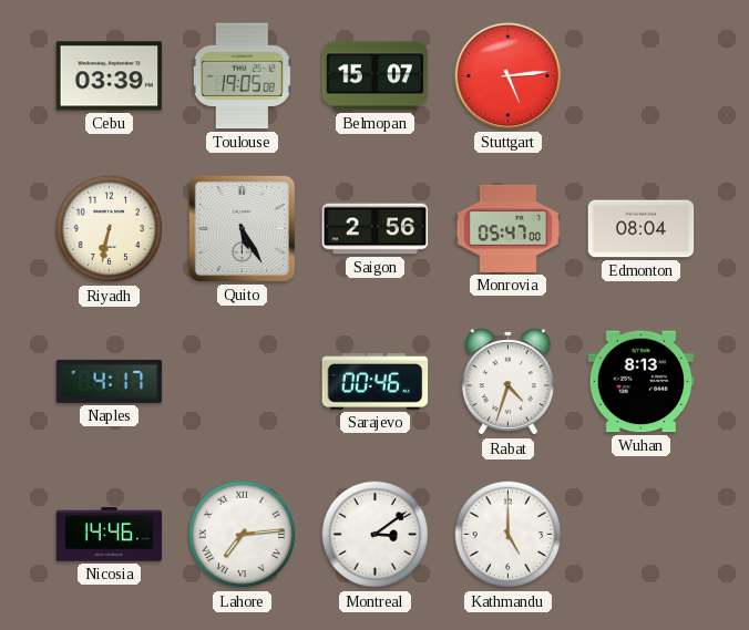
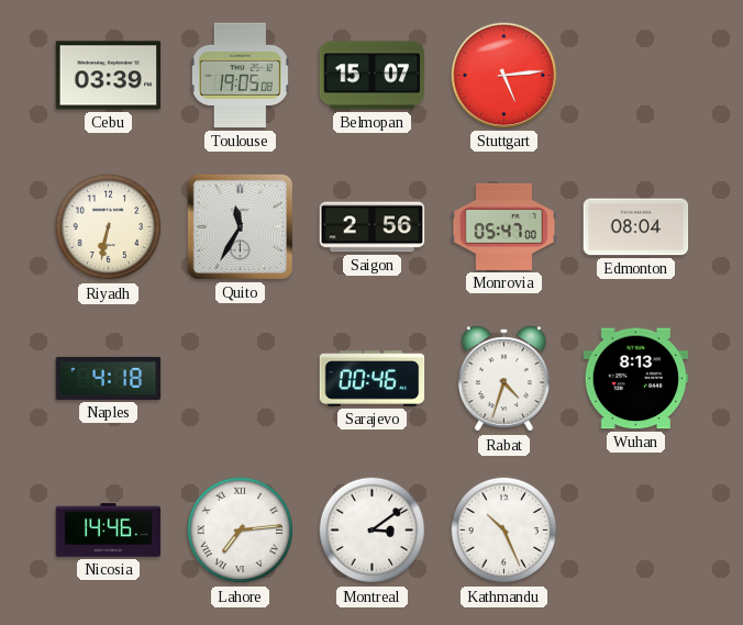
Quito: 5:25 -> 11:35 (240, 226)
Naples: 4:17 -> 4:18 (109, 378)
Kathmandu: 5:00 -> 10:26 (504, 531)
